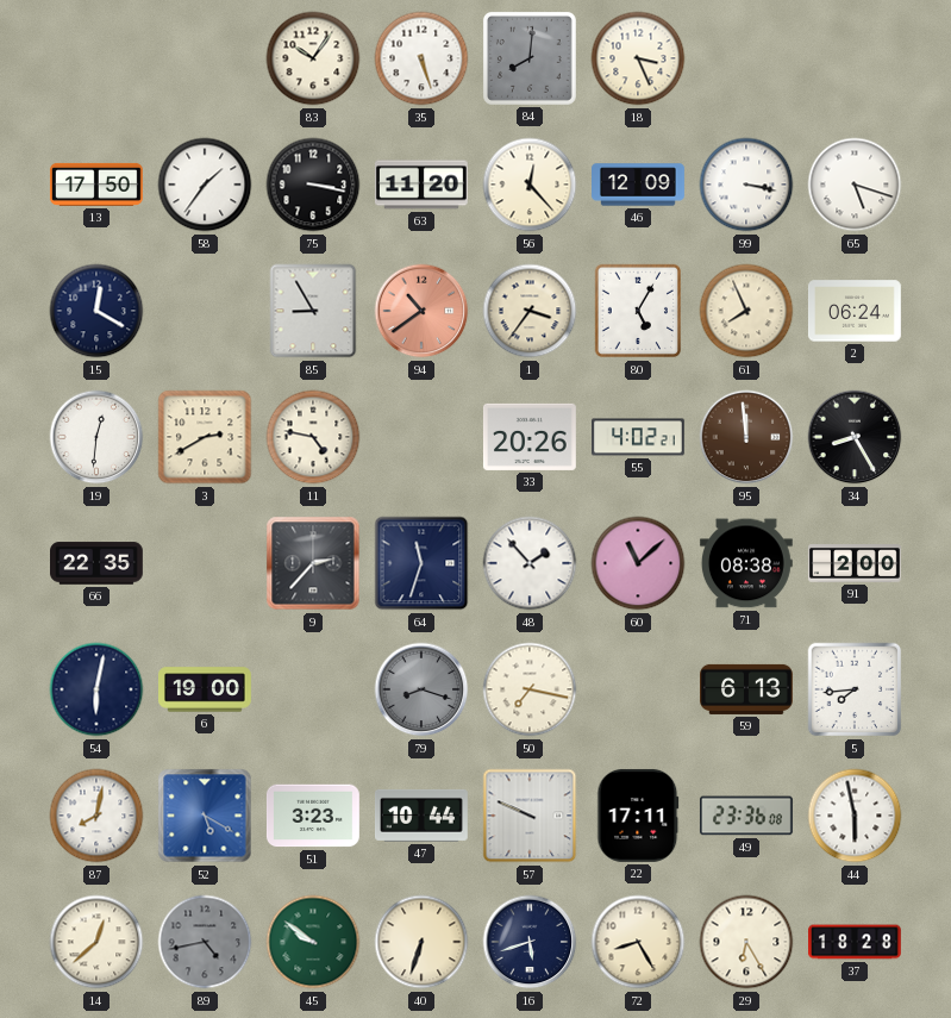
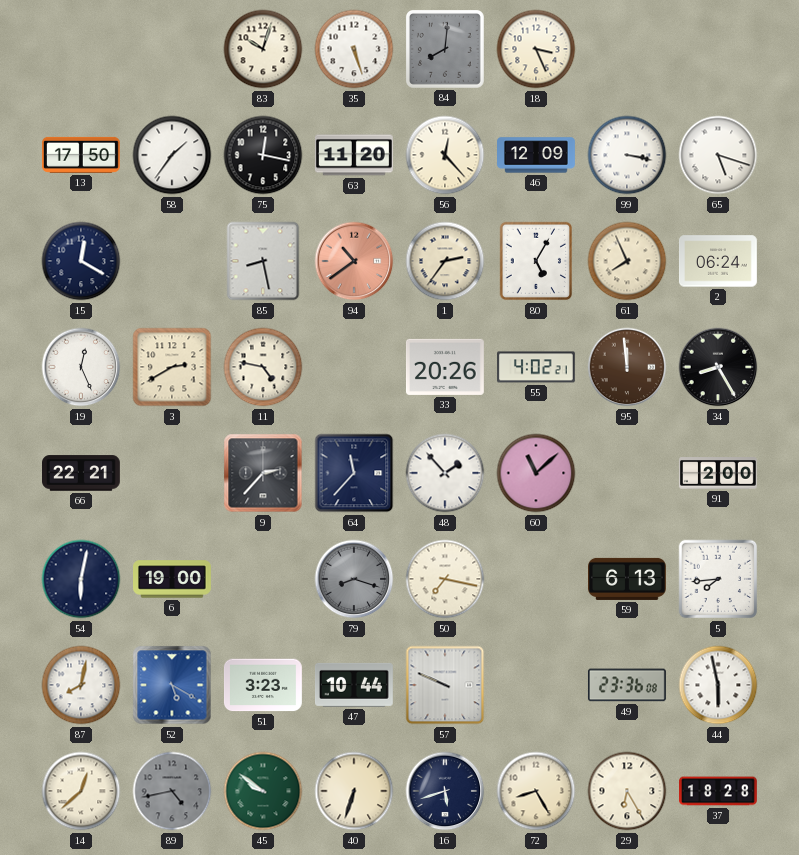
83: 10:06 -> 10:03 (263, 49)
75: 3:17 -> 12:17 (263, 155)
85: 8:55 -> 8:28 (263, 261)
1: 3:36 -> 2:36 (445, 261)
19: 12:31 -> 12:26 (81, 367)
66: 22:35 -> 22:21 (82, 473)
64: 11:33 -> 11:37 (354, 473)
71: 08:38 -> none (746, 563)
22: 17:11 -> none (638, 816)
